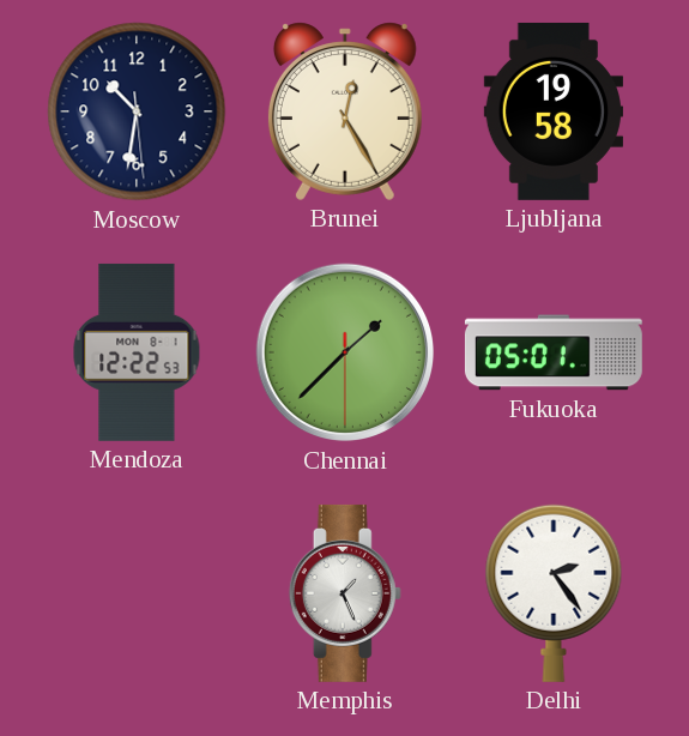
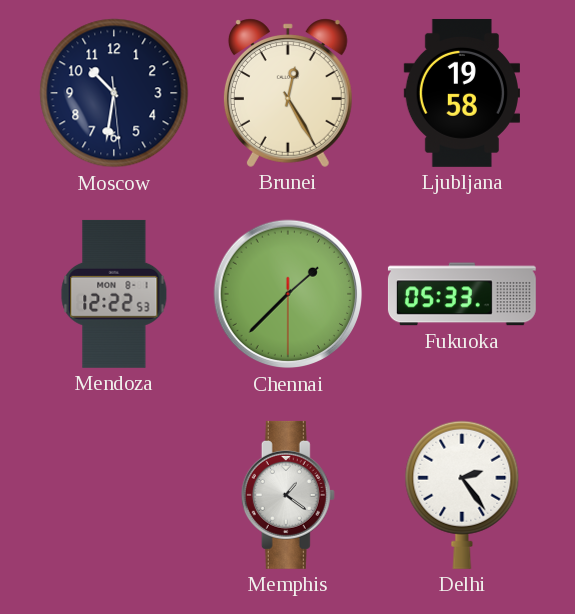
Fukuoka: 05:01 -> 05:33 (462, 294)
Memphis: 1:26 -> 1:21 (288, 495)
